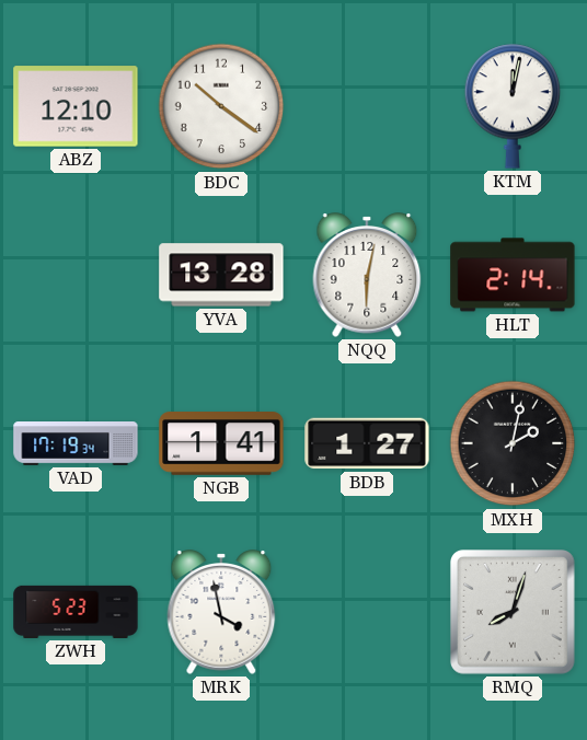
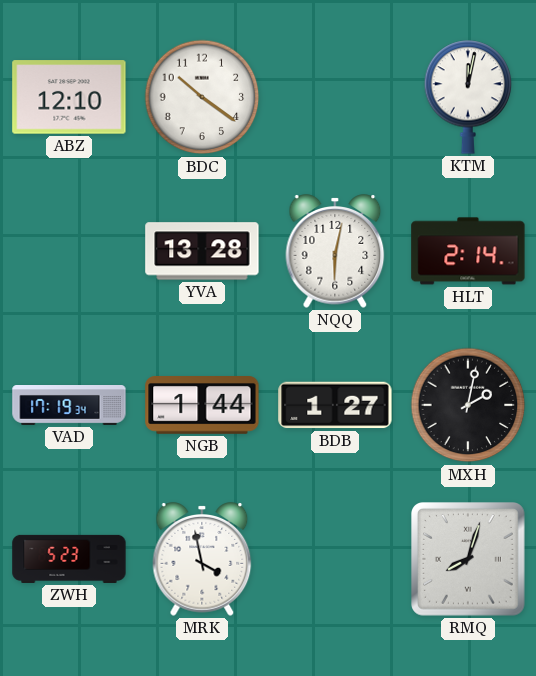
NGB: 1:41 -> 1:44 (202, 406)
